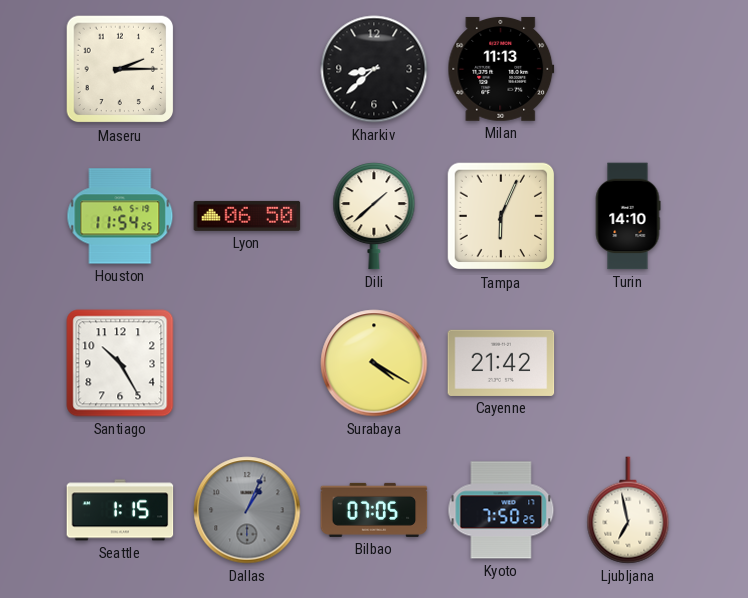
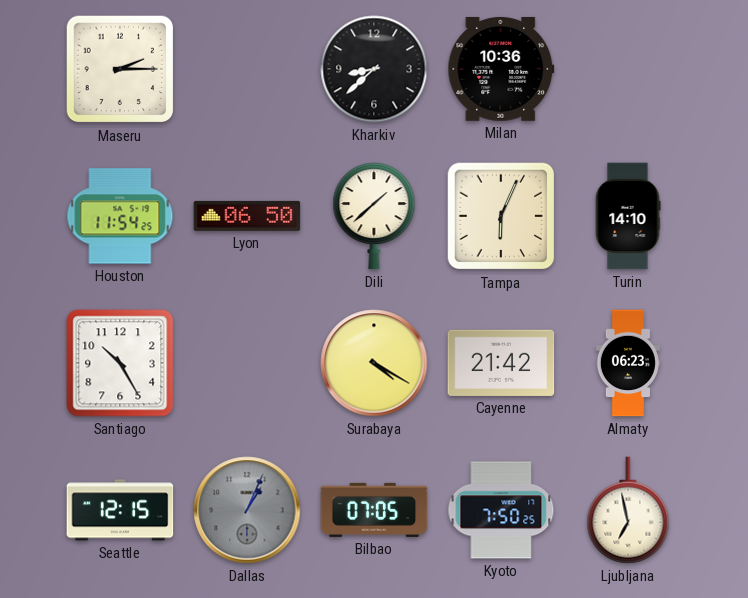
Milan: 11:13 -> 10:36 (501, 69)
Almaty: none -> 06:23 (628, 363)
Seattle: 1:15 -> 12:15 (120, 510)
